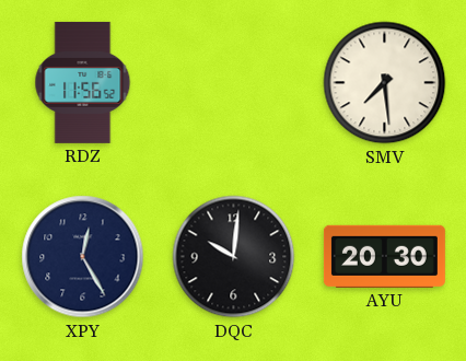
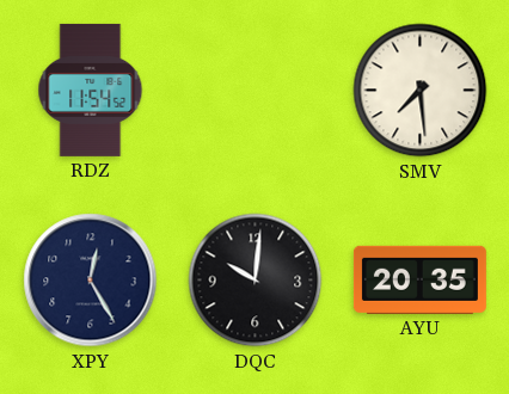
RDZ: 11:56 -> 11:54 (91, 90)
AYU: 20:30 -> 20:35 (419, 279)
